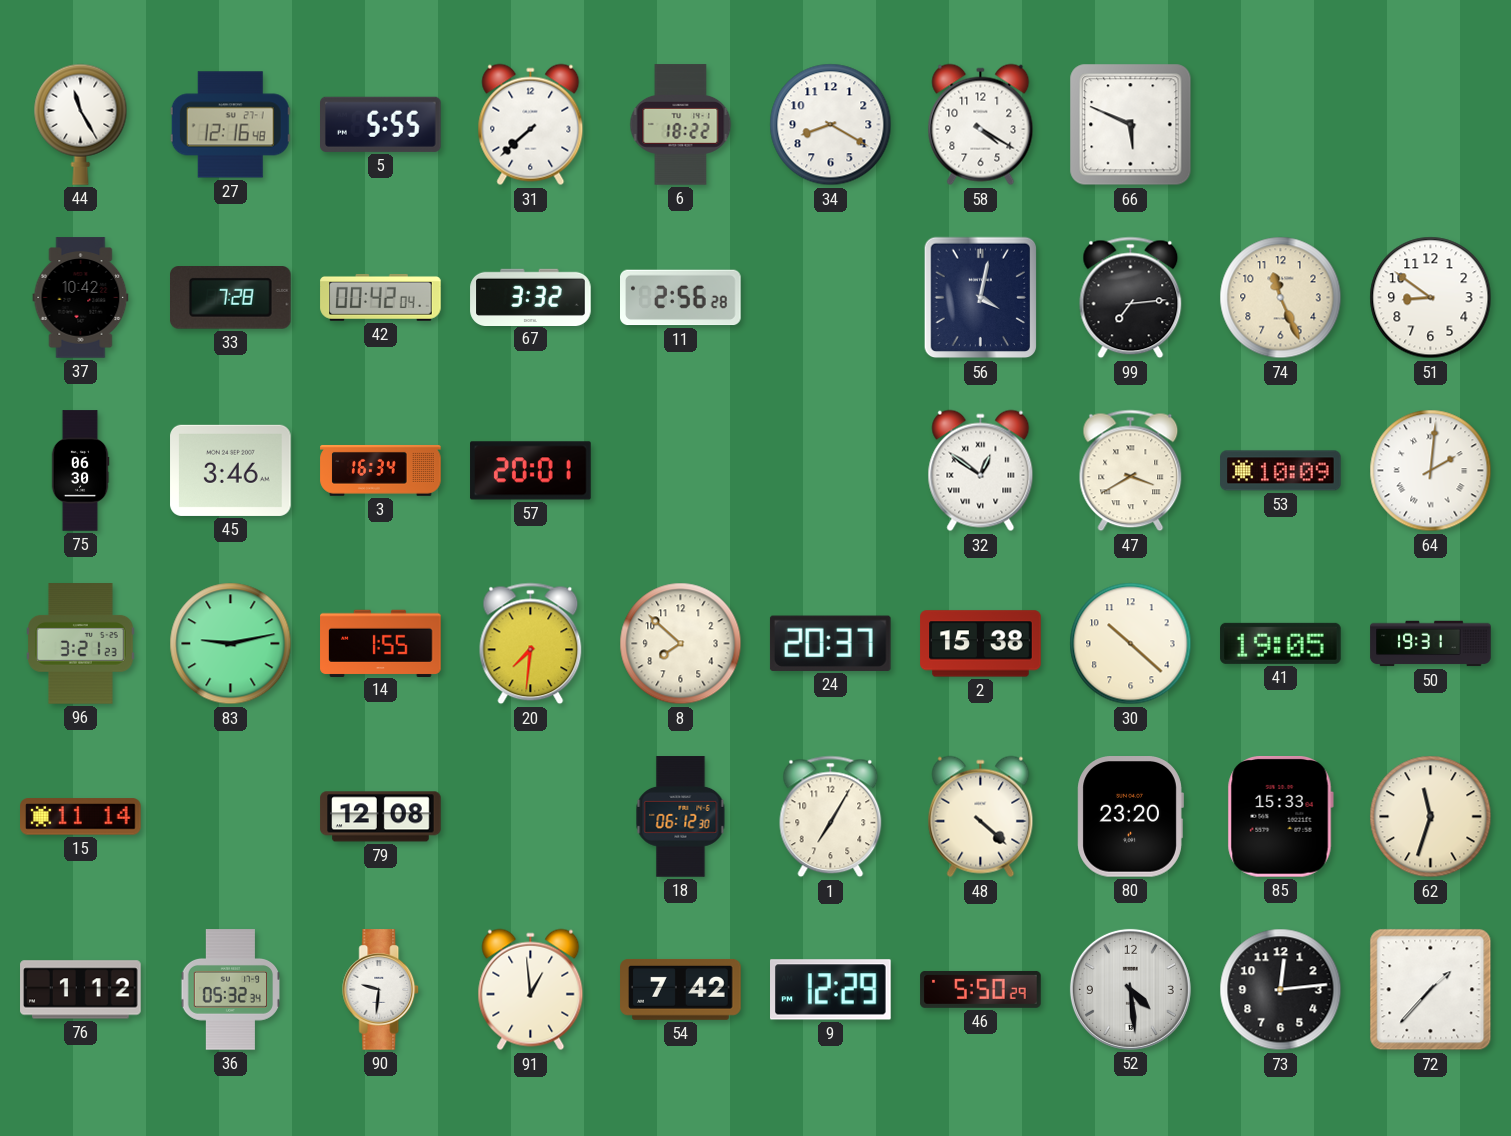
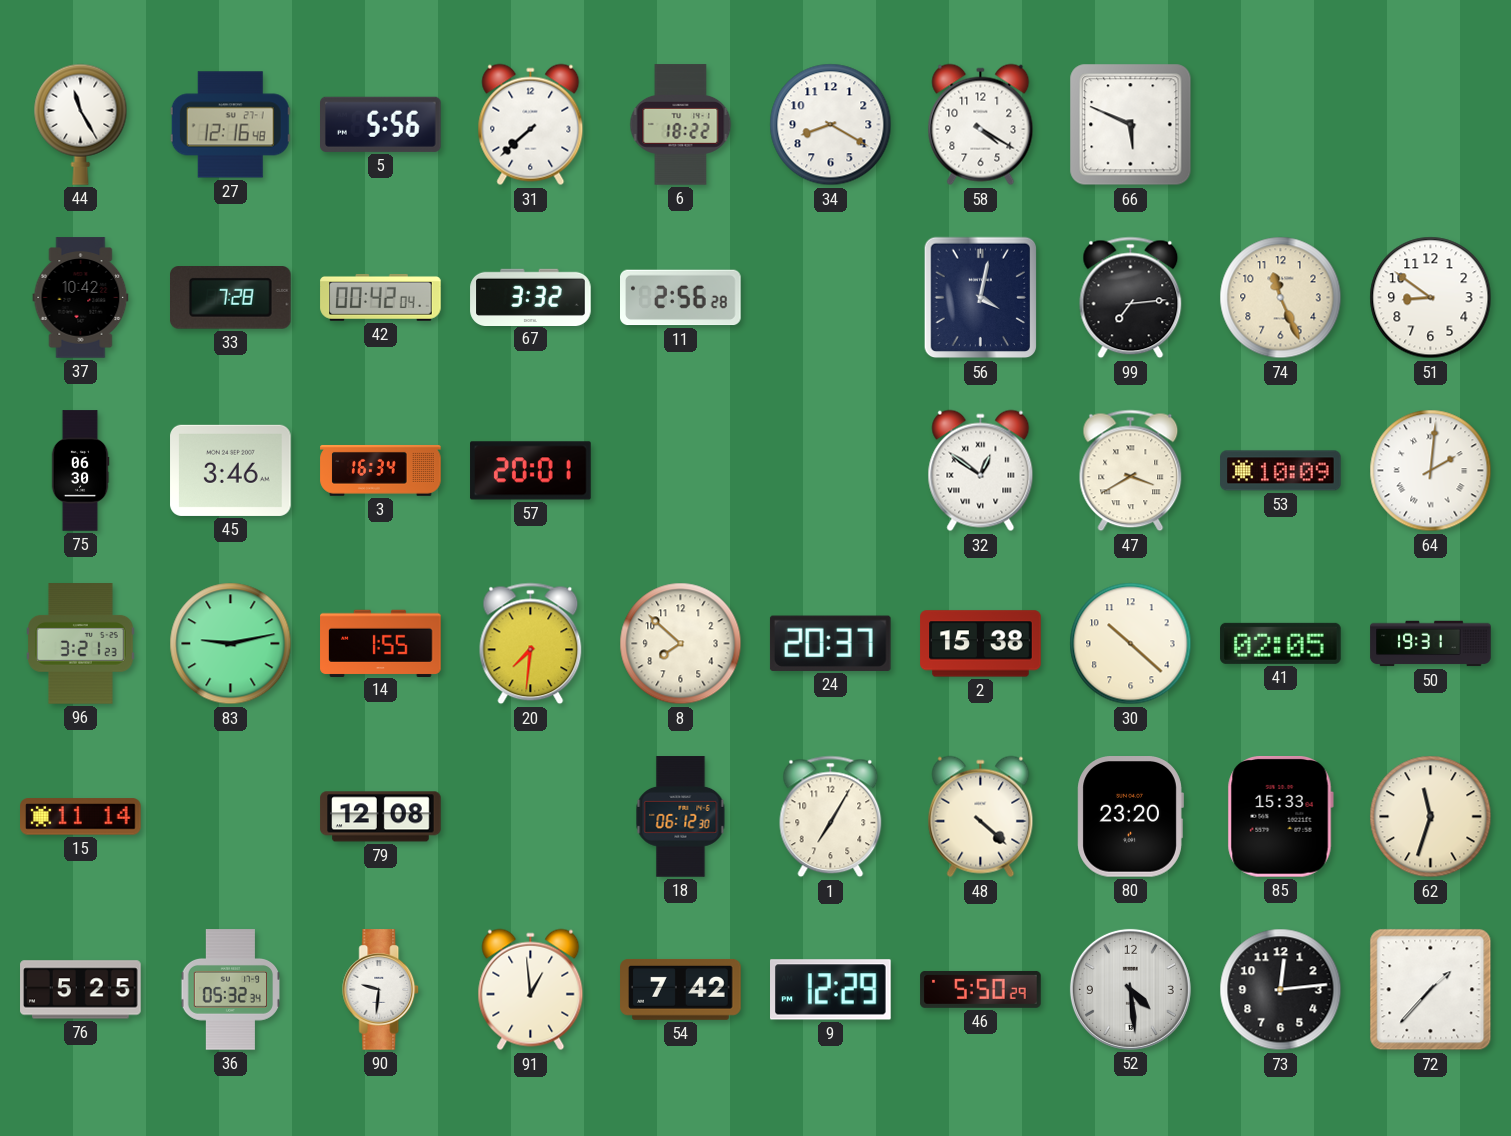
5: 5:55 -> 5:56 (381, 124)
41: 19:05 -> 02:05 (1281, 643)
76: 1:12 -> 5:25 (81, 990)
